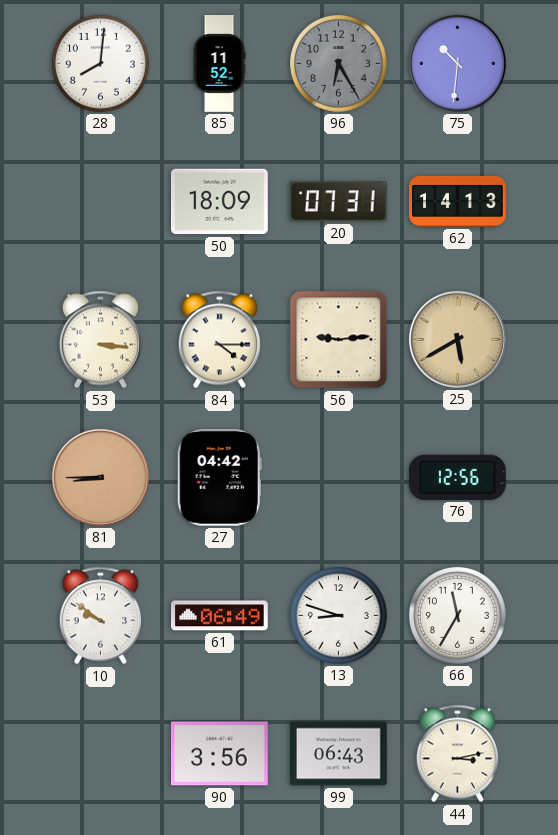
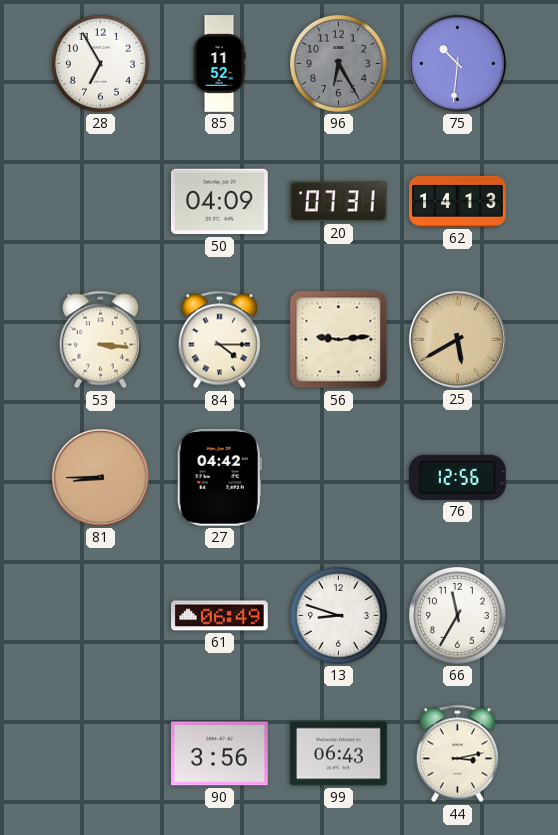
28: 8:01 -> 6:55 (101, 64)
50: 18:09 -> 04:09 (219, 202)
10: 9:51 -> none (100, 616)
